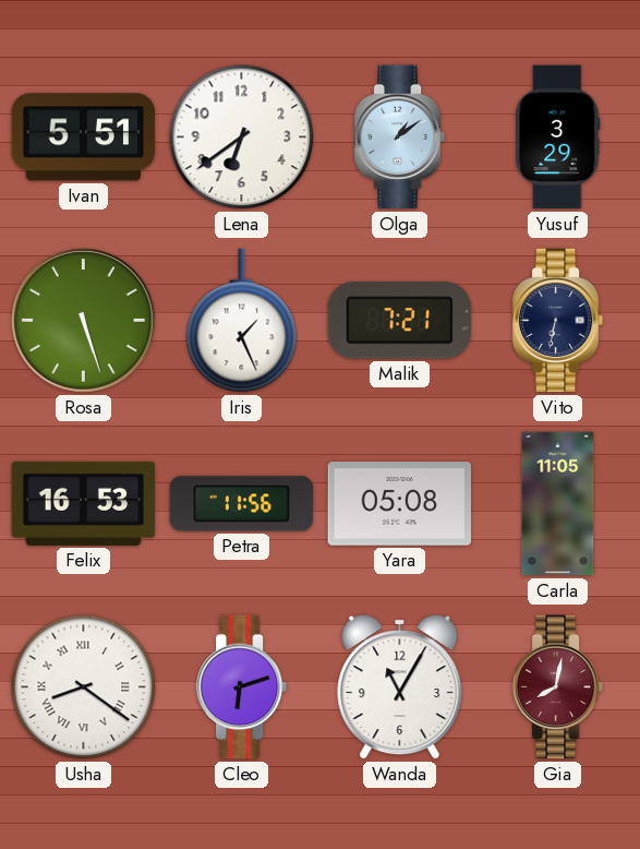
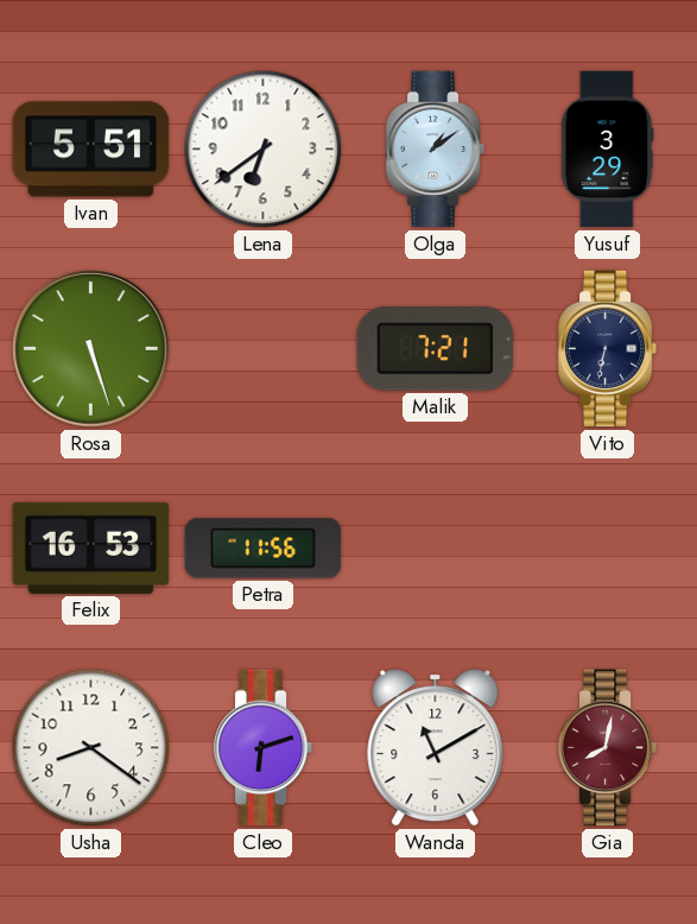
Iris: 1:26 -> none (242, 321)
Yara: 05:08 -> none (400, 504)
Carla: 11:05 -> none (558, 504)
Usha numerals: Roman -> Arabic (91, 748)
Wanda: 11:05 -> 11:10 (436, 748)
